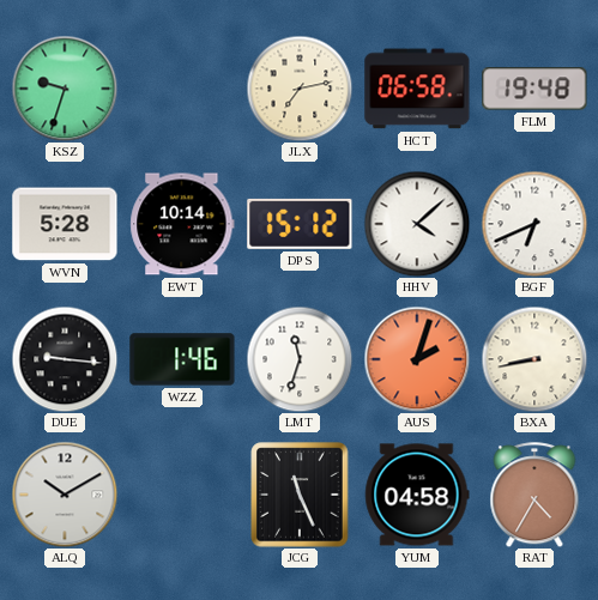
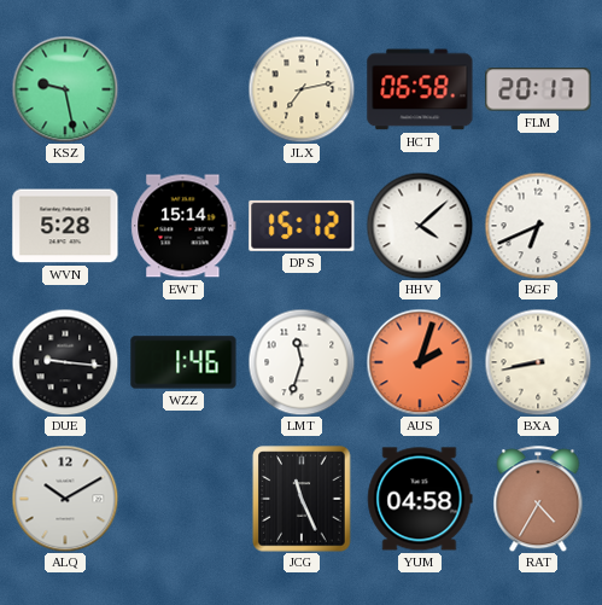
KSZ: 9:33 -> 9:28 (65, 89)
FLM: 19:48 -> 20:17 (538, 89)
EWT: 10:14 -> 15:14 (183, 226)
